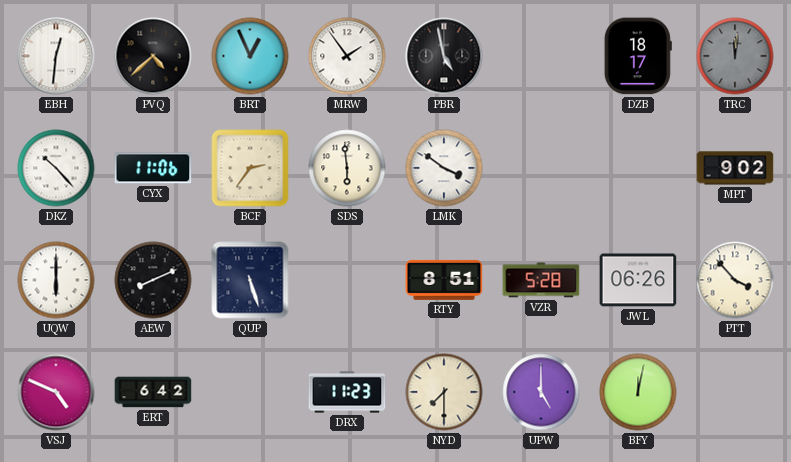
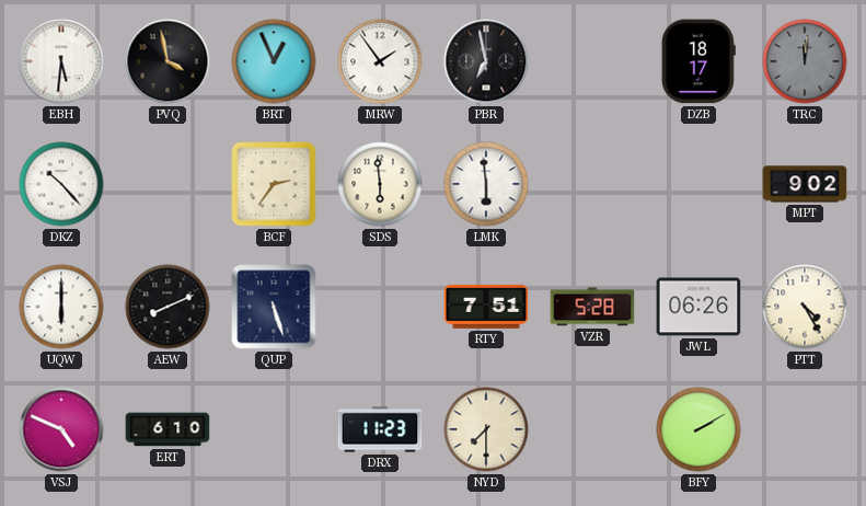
EBH: 12:31 -> 5:31 (61, 61)
PVQ: 4:38 -> 3:58 (168, 61)
PBR: 4:58 -> 6:58 (486, 61)
CYX: 11:06 -> none (153, 168)
LMK: 3:51 -> 5:59 (486, 184)
RTY: 8:51 -> 7:51 (486, 307)
PTT: 3:53 -> 4:25 (805, 307)
ERT: 6:42 -> 6:10 (168, 429)
UPW: 5:00 -> none (541, 392)
BFY: 12:02 -> 2:10 (698, 429)
